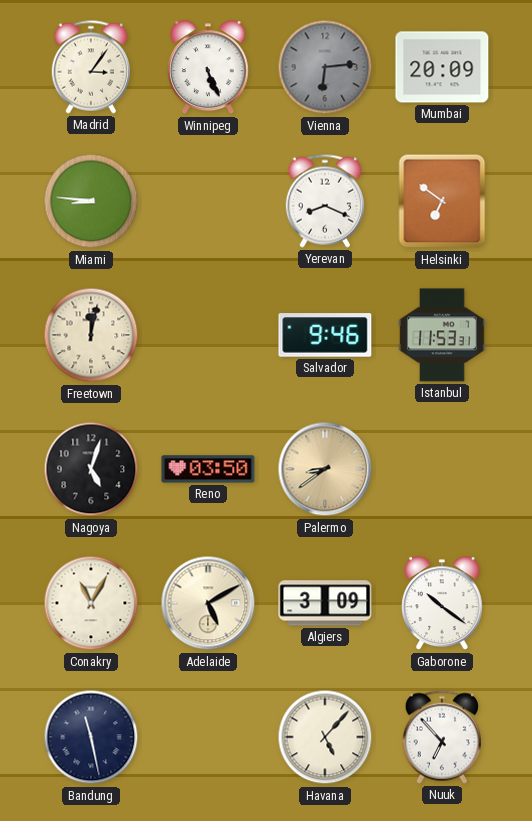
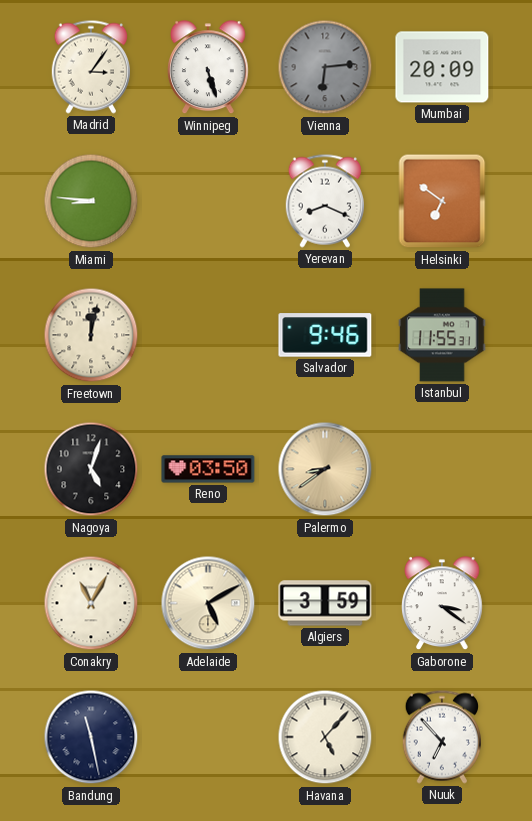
Winnipeg: 5:26 -> 5:27 (209, 68)
Istanbul: 11:53 -> 11:55 (442, 335)
Algiers: 3:09 -> 3:59 (325, 603)
Gaborone: 10:21 -> 3:21 (443, 604)
